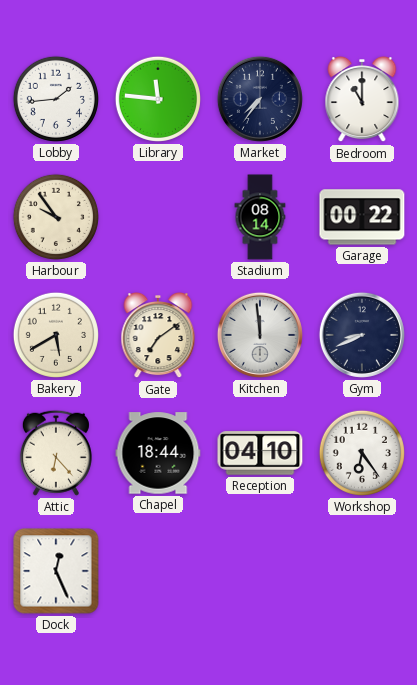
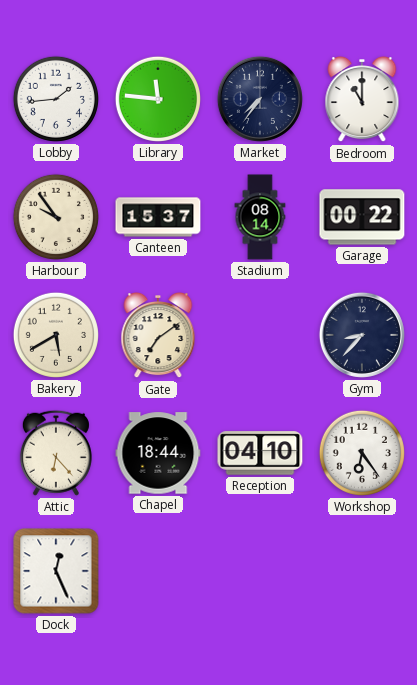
Canteen: none -> 15:37 (158, 217)
Kitchen: 11:59 -> none (260, 335)
Gym: 8:41 -> 8:37 (362, 335)
